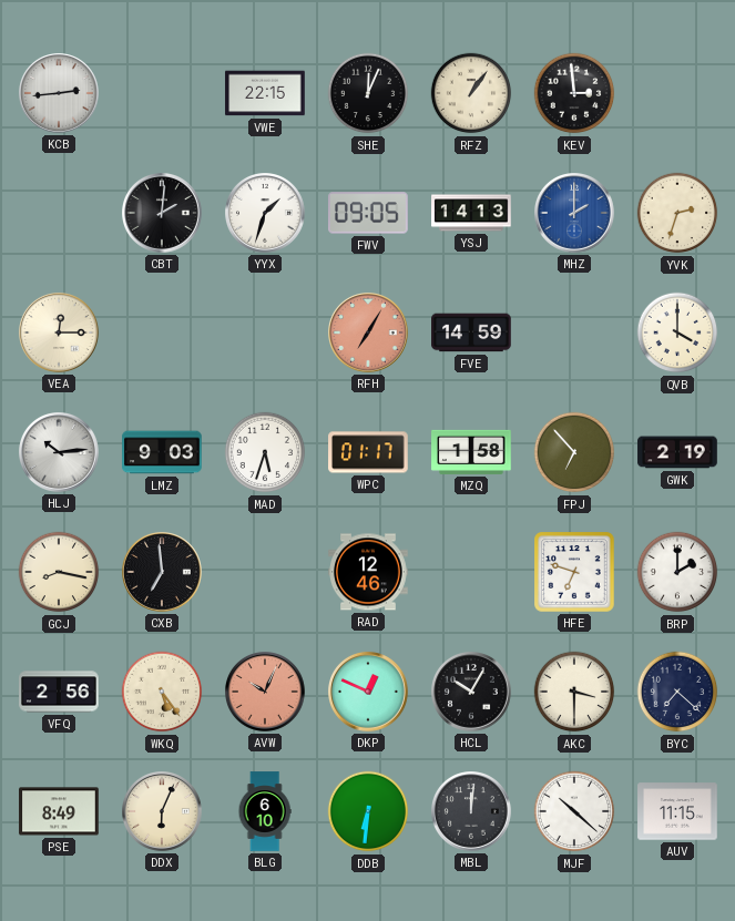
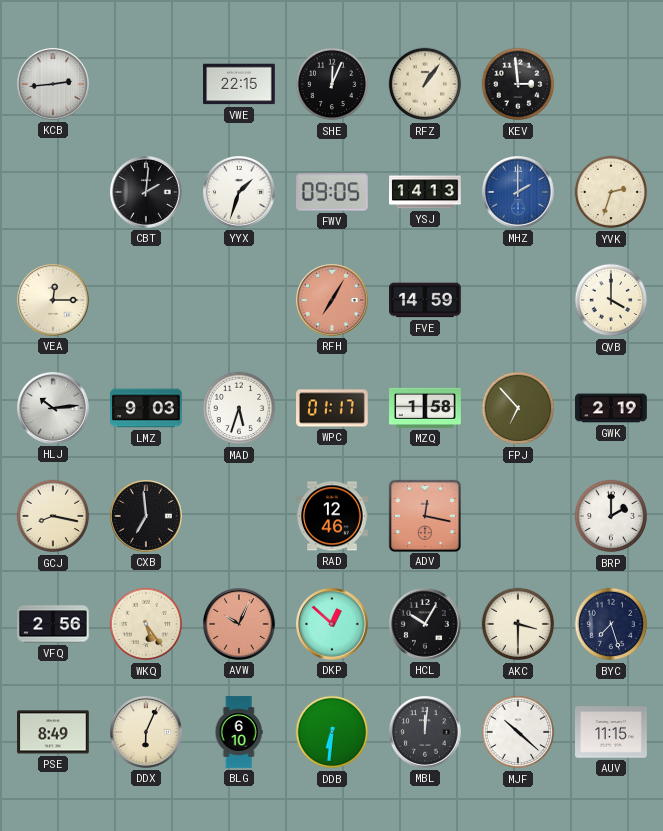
ADV: none -> 12:17 (424, 515)
HFE: 6:48 -> none (574, 572)
DKP: 12:49 -> 12:52 (333, 625)
BYC: 7:22 -> 7:27 (611, 624)
